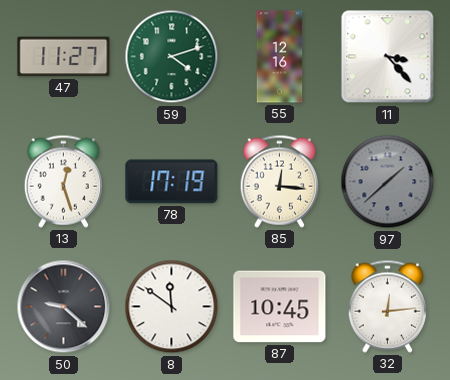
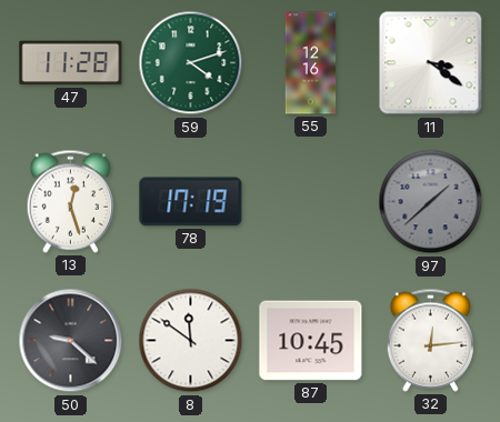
47: 11:27 -> 11:28 (71, 63)
11: 3:23 -> 3:21 (431, 63)
85: 12:16 -> none (279, 181)
